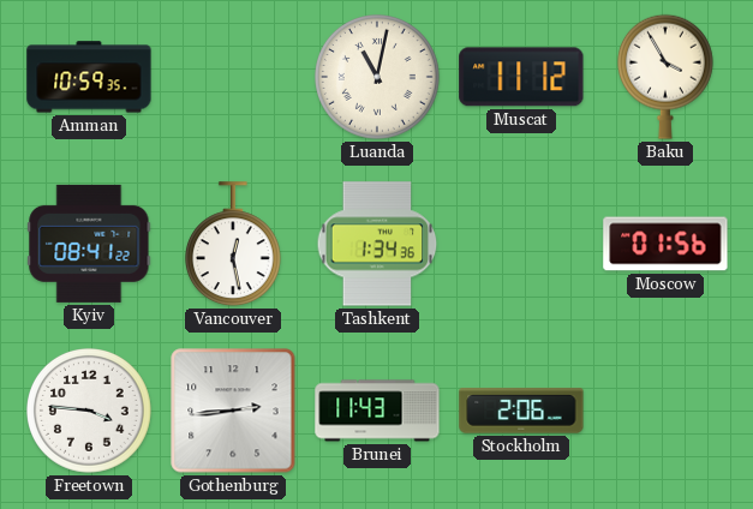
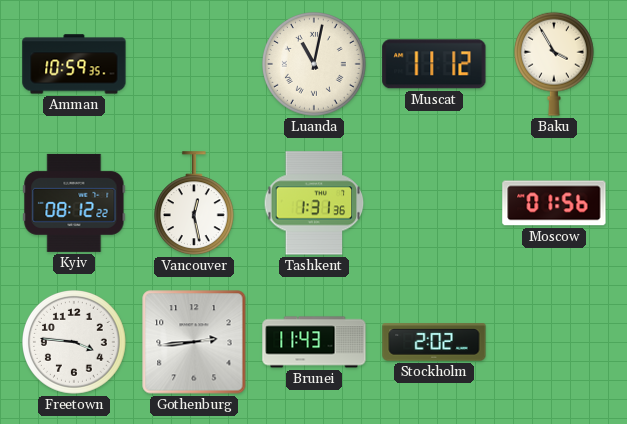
Kyiv: 08:41 -> 08:12 (74, 203)
Tashkent: 1:34 -> 1:31 (314, 203)
Stockholm: 2:06 -> 2:02 (434, 342)
